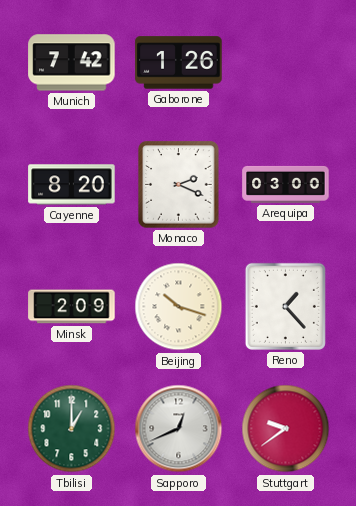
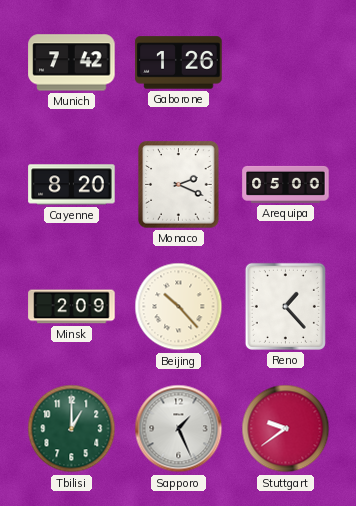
Arequipa: 03:00 -> 05:00 (286, 184)
Beijing: 10:18 -> 10:23 (179, 307)
Sapporo: 12:41 -> 1:26 (179, 429)
